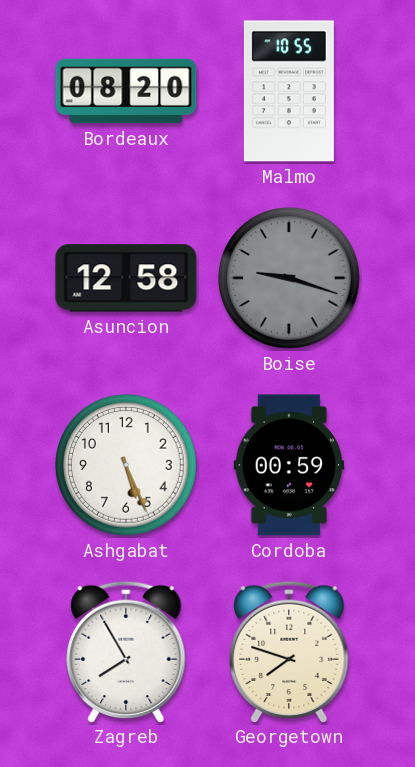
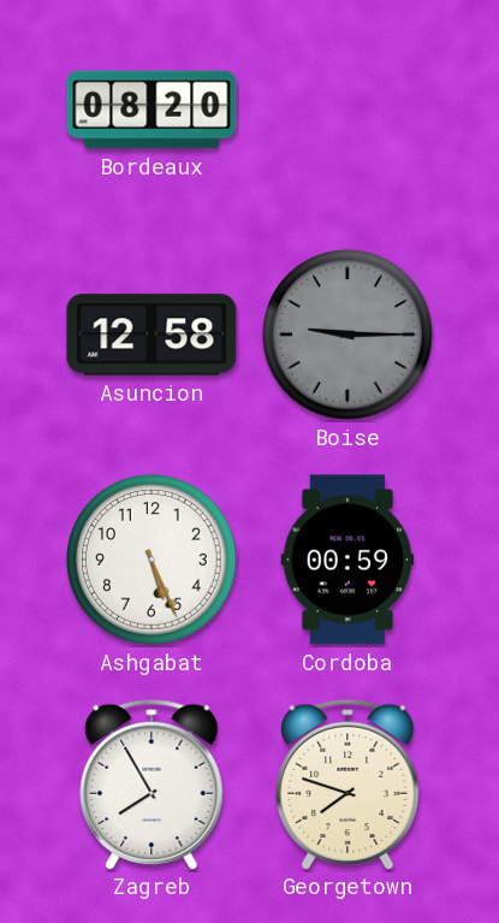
Malmo: 10:55 -> none (289, 91)
Boise: 9:18 -> 9:15 (349, 336)
